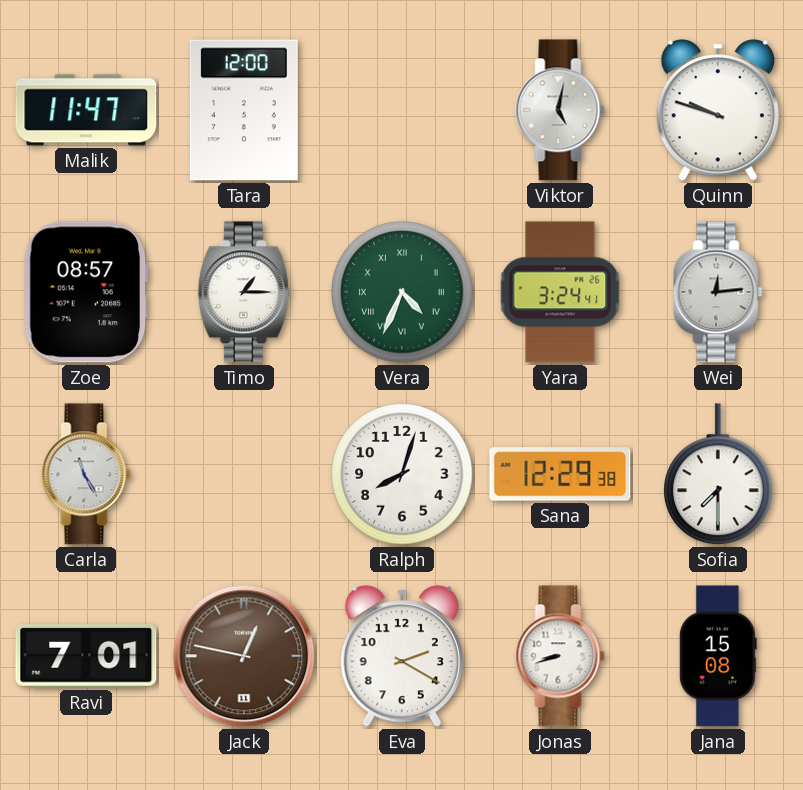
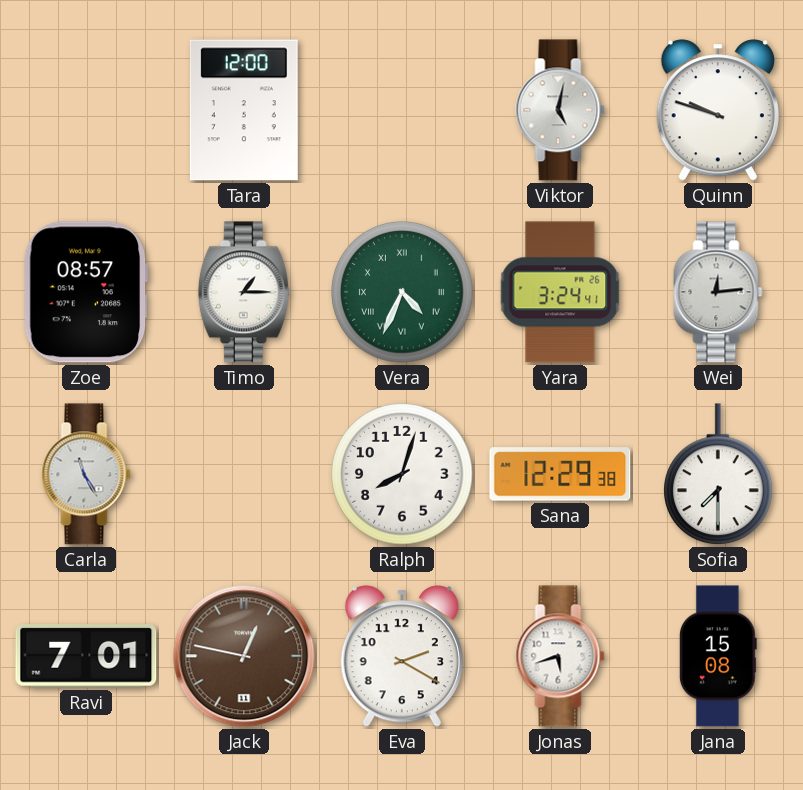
Malik: 11:47 -> none (86, 110)
Jonas: 8:42 -> 5:42 (560, 656)
